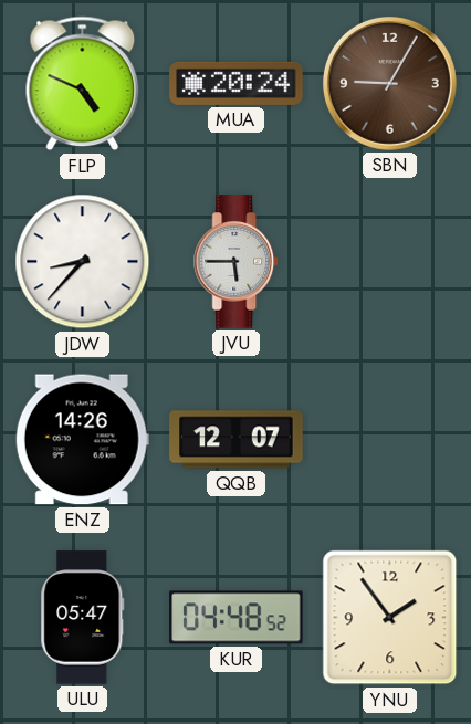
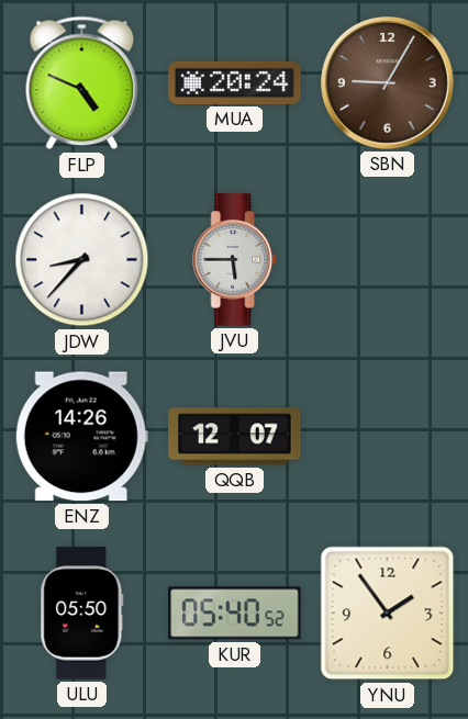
ULU: 05:47 -> 05:50 (82, 614)
KUR: 04:48 -> 05:40 (235, 614)
